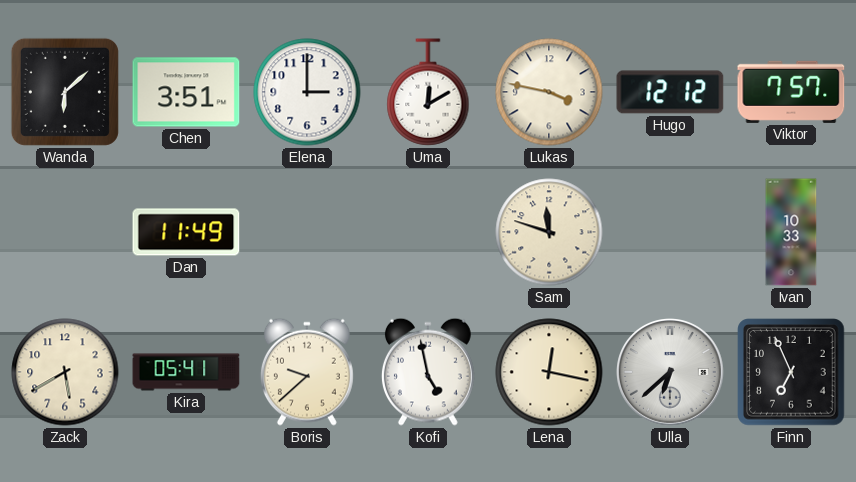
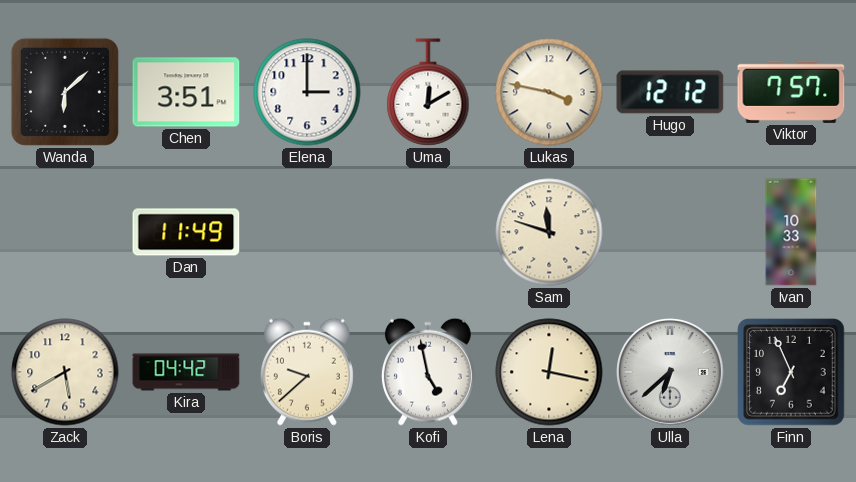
Kira: 05:41 -> 04:42 (186, 372)
